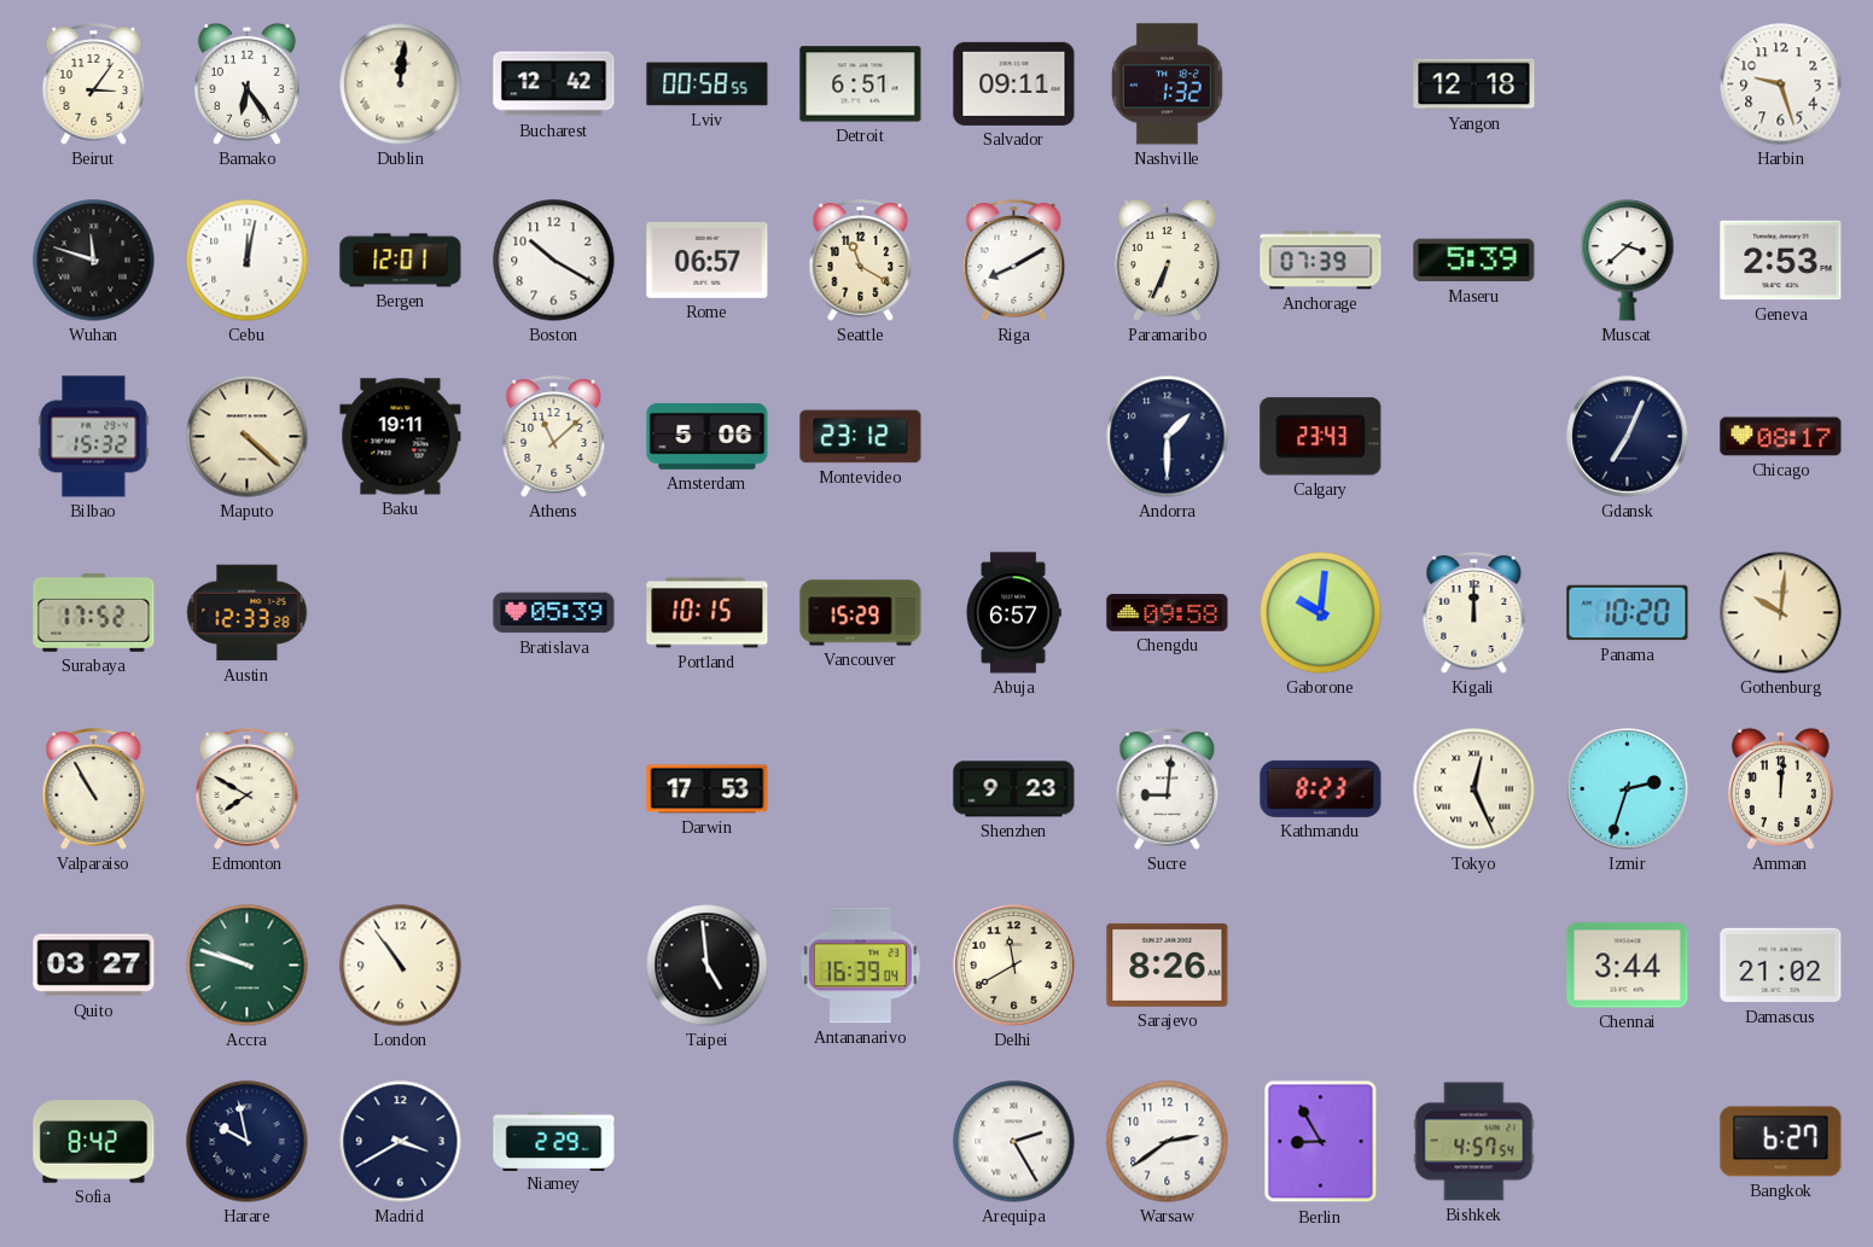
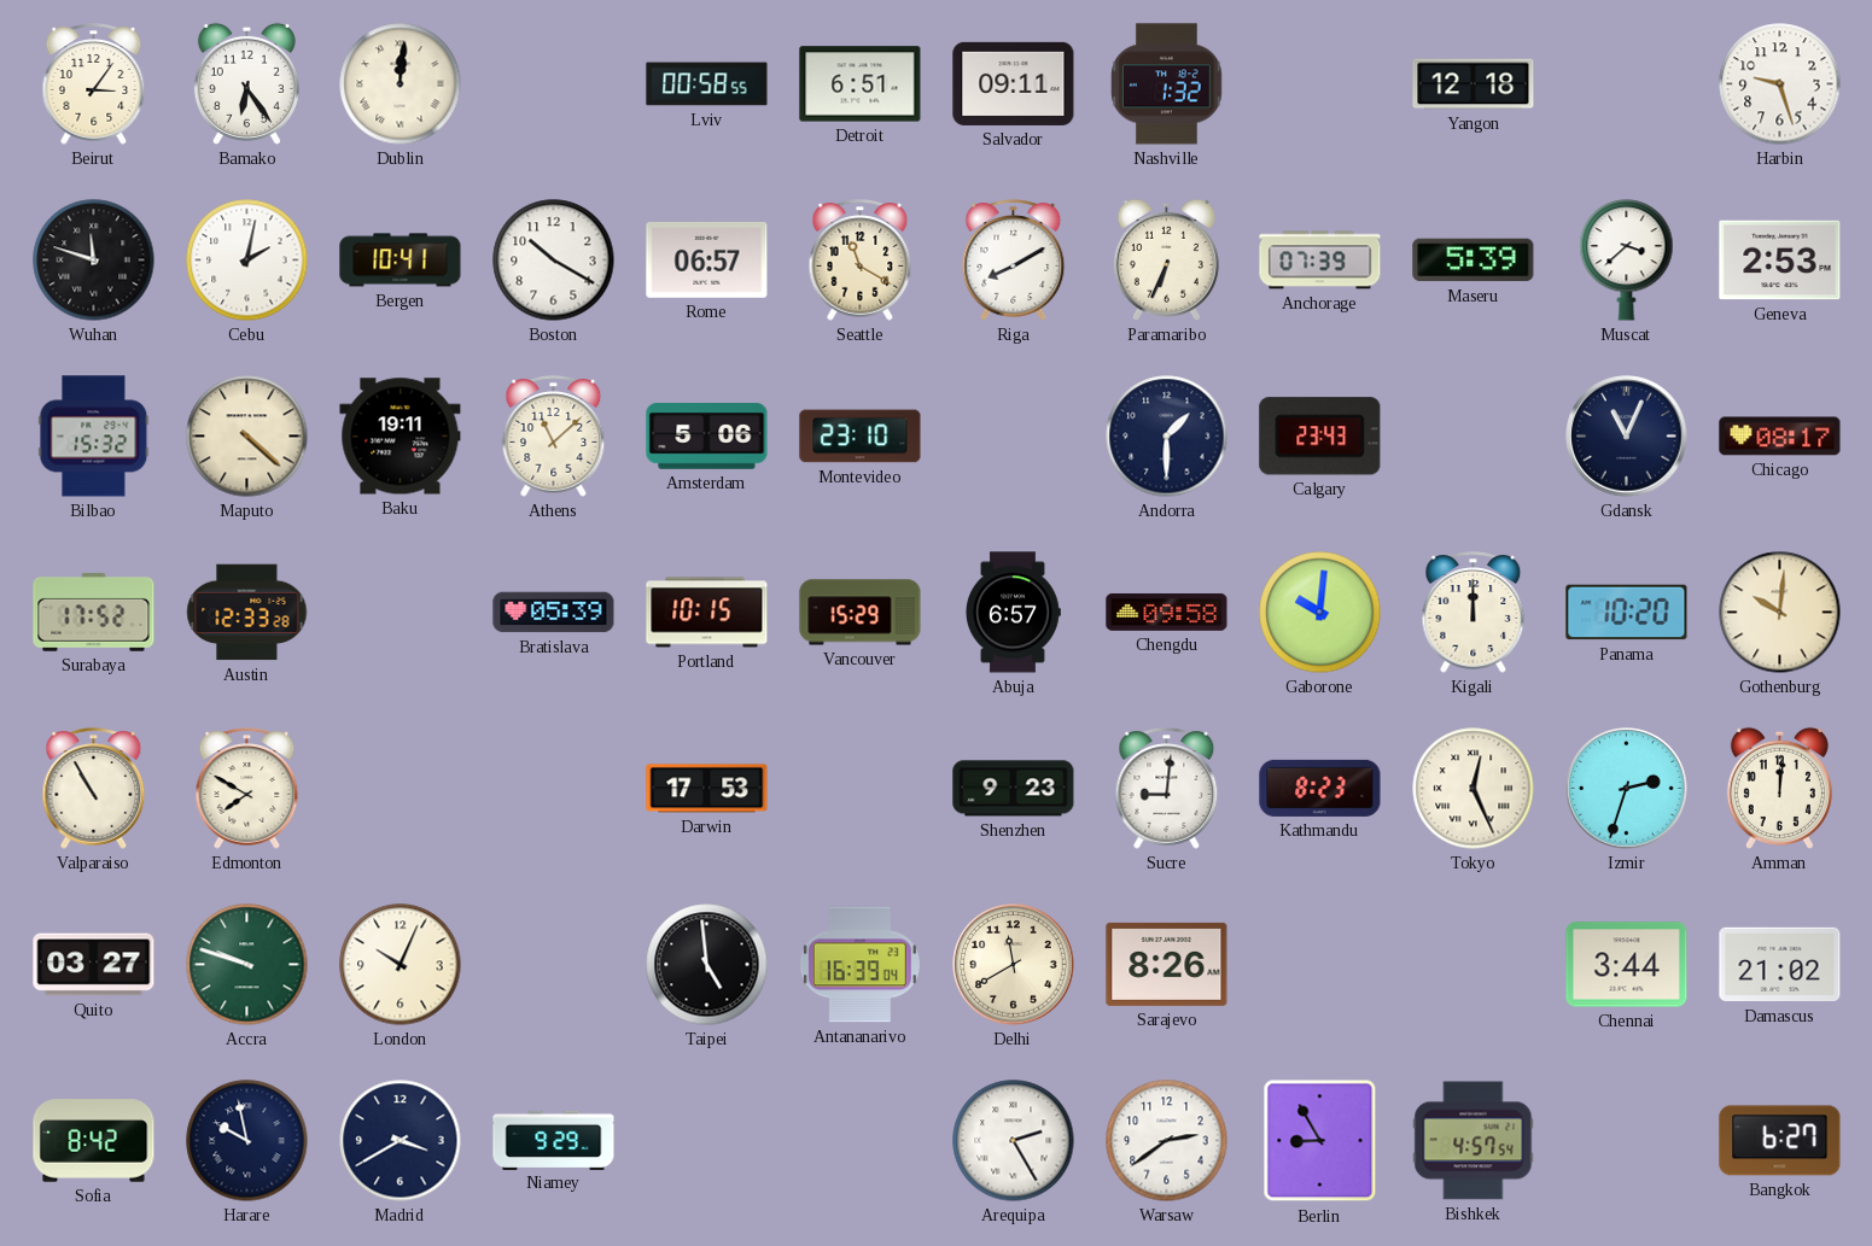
Bucharest: 12:42 -> none (554, 85)
Cebu: 12:02 -> 2:02 (247, 261)
Bergen: 12:01 -> 10:41 (401, 261)
Montevideo: 23:12 -> 23:10 (861, 437)
Gdansk: 7:04 -> 11:04 (1627, 437)
London: 10:54 -> 10:04 (401, 965)
Niamey: 2:29 -> 9:29 (554, 1140)
